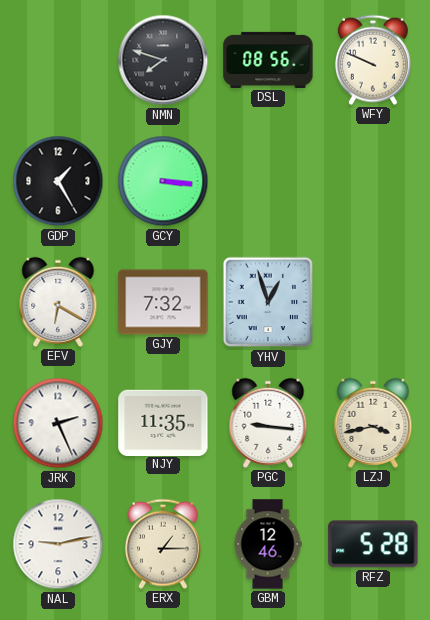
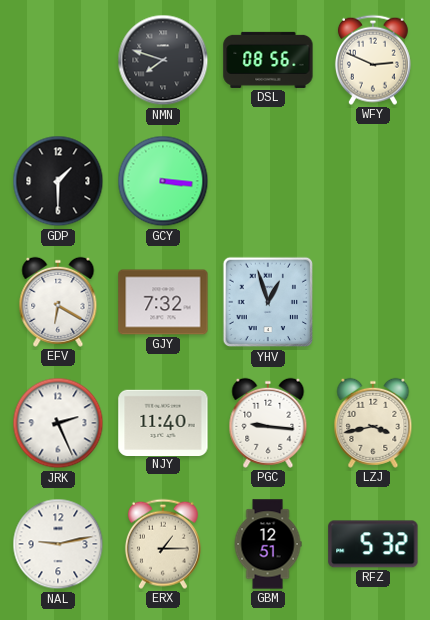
WFY: 9:49 -> 2:49 (373, 60)
GDP: 1:25 -> 1:30 (58, 181)
NJY: 11:35 -> 11:40 (163, 422)
GBM: 12:46 -> 12:51 (268, 544)
RFZ: 5:28 -> 5:32 (373, 544)
